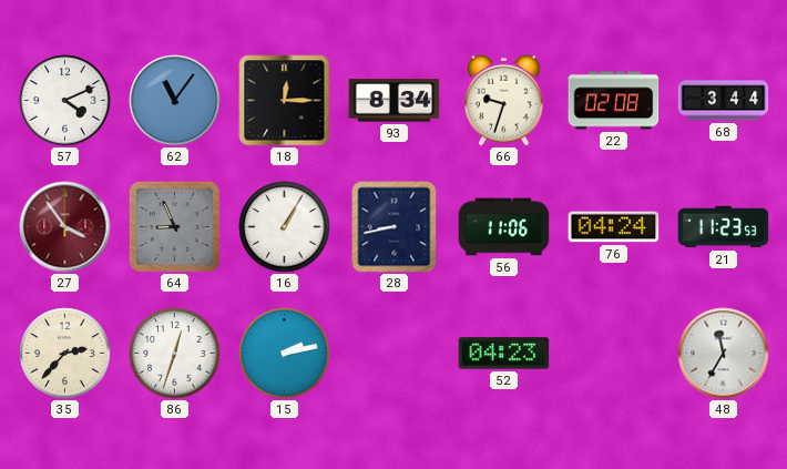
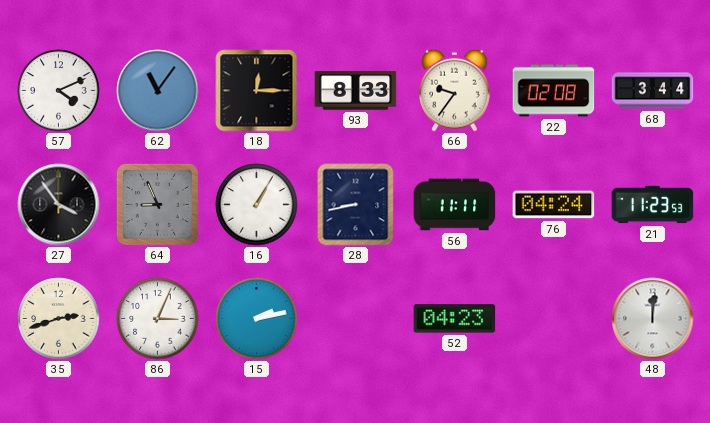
93: 8:34 -> 8:33 (356, 91)
66: 9:33 -> 9:36 (455, 90)
27 dial: burgundy -> black (59, 205)
56: 11:06 -> 11:11 (455, 205)
35: 2:37 -> 2:42 (59, 319)
86: 12:33 -> 3:04 (158, 319)
48: 11:35 -> 12:01 (653, 319)
